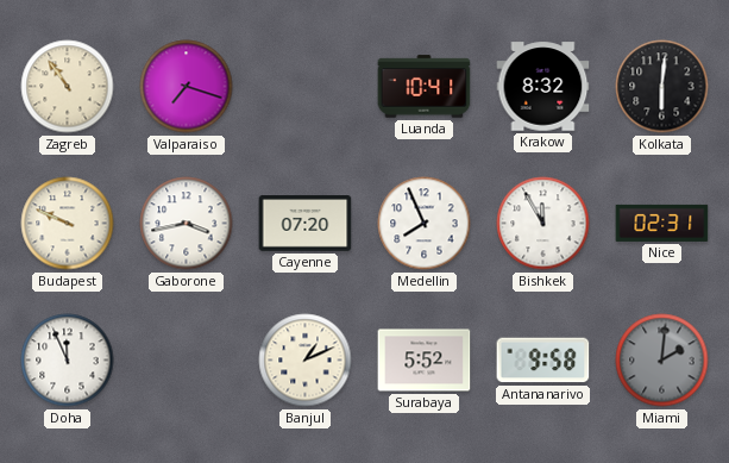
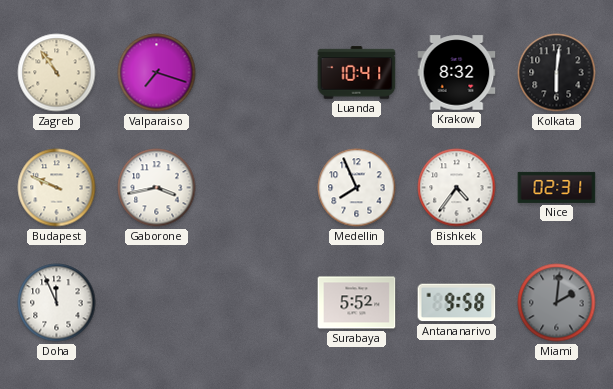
Cayenne: 07:20 -> none (306, 224)
Bishkek: 11:55 -> 4:36 (457, 188)
Banjul: 1:11 -> none (306, 361)
